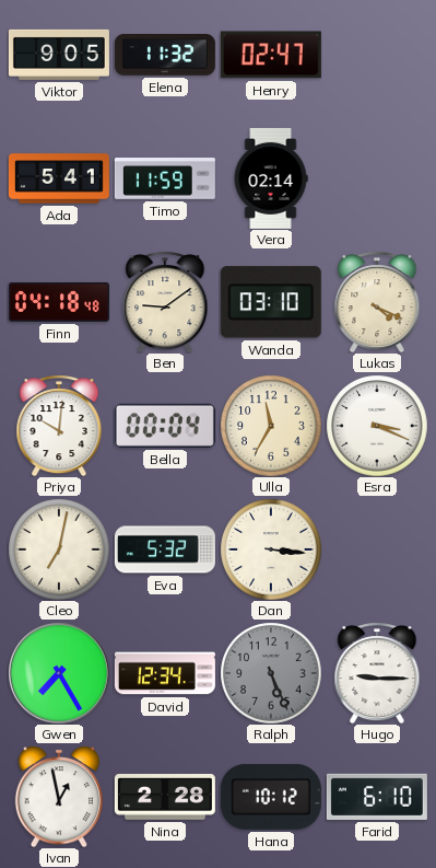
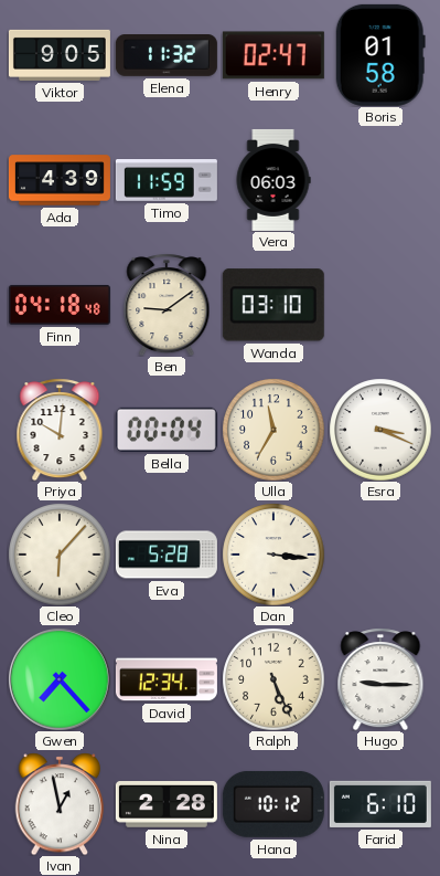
Boris: none -> 01:58 (380, 55)
Ada: 5:41 -> 4:39 (60, 180)
Vera: 02:14 -> 06:03 (273, 180)
Lukas: 4:19 -> none (377, 302)
Cleo: 7:02 -> 6:07 (60, 555)
Eva: 5:32 -> 5:28 (167, 555)
Gwen: 7:25 -> 7:23 (60, 679)
Ralph dial: grey -> cream (273, 679)
